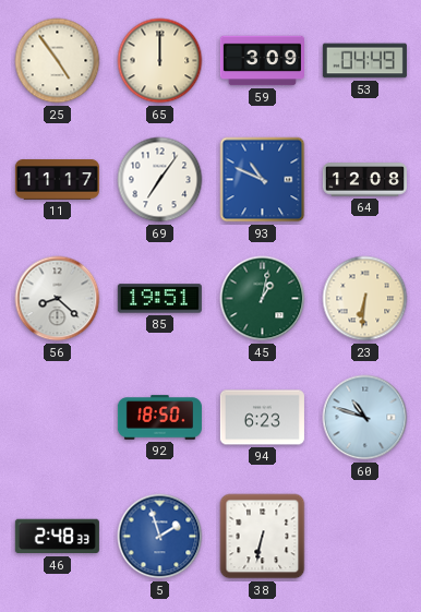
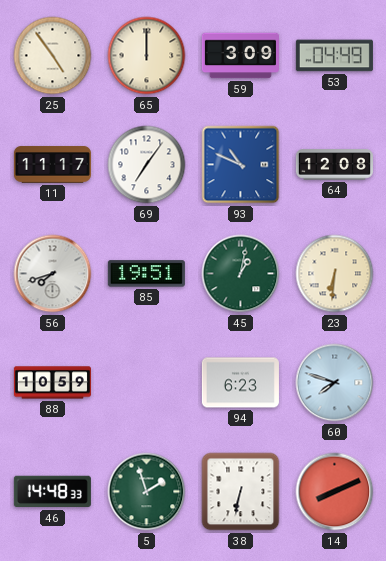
56: 8:22 -> 7:42 (53, 274)
88: none -> 10:59 (52, 383)
92: 18:50 -> none (159, 418)
60: 10:48 -> 7:48 (335, 383)
46: 2:48 -> 14:48 (52, 492)
5 dial: blue -> green (147, 492)
14: none -> 8:11 (335, 492)
